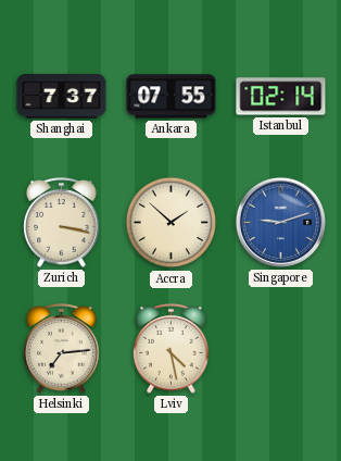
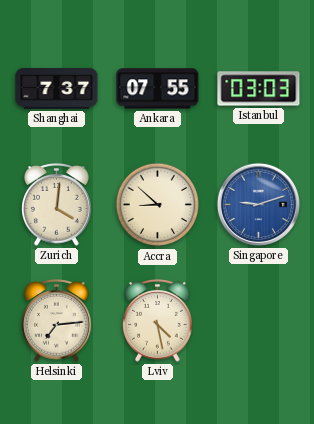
Istanbul: 02:14 -> 03:03 (259, 89)
Zurich: 3:17 -> 4:01 (57, 205)
Accra: 1:52 -> 8:52 (158, 205)
